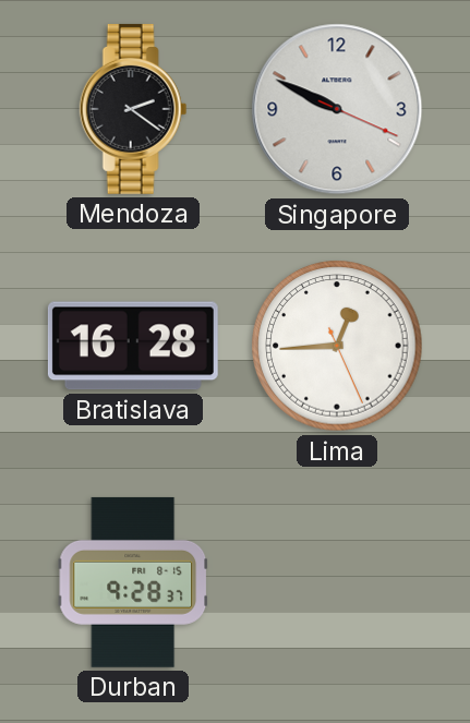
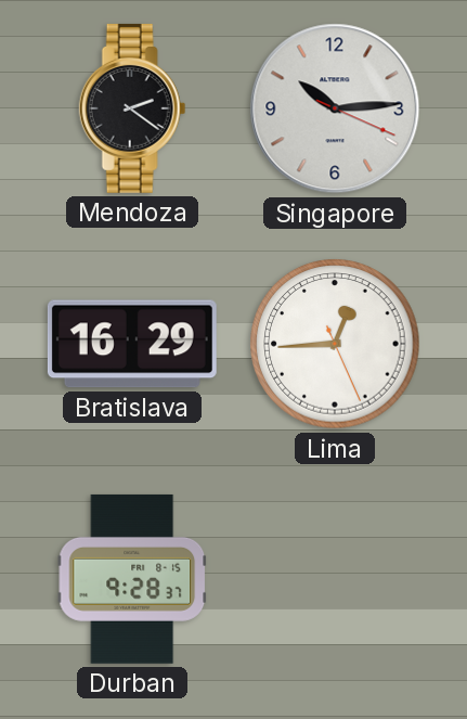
Singapore: 9:49 -> 10:14 (335, 108)
Bratislava: 16:28 -> 16:29 (132, 344)
